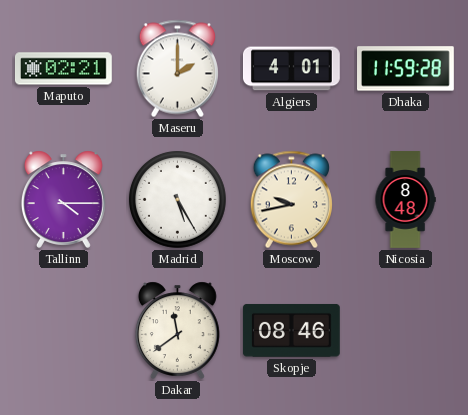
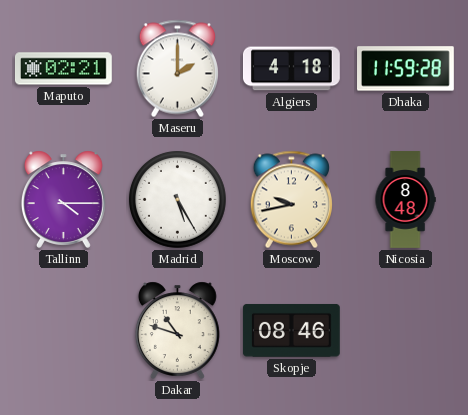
Algiers: 4:01 -> 4:18 (291, 69)
Dakar: 11:39 -> 10:48 (177, 330)
